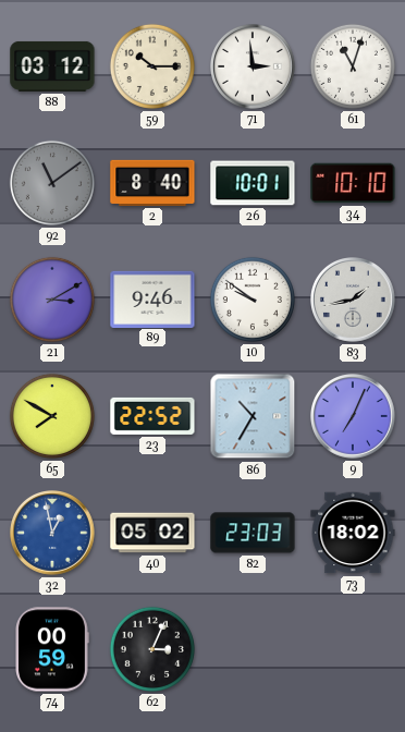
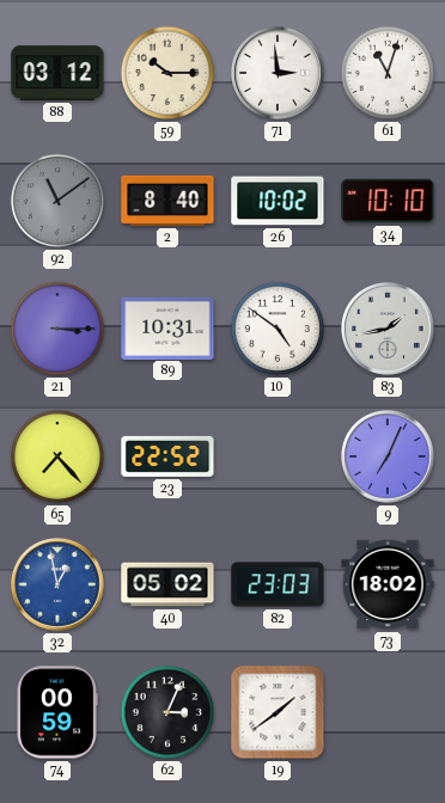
26: 10:01 -> 10:02 (278, 201)
21: 3:10 -> 3:15 (57, 329)
89: 9:46 -> 10:31 (167, 327)
10: 9:51 -> 4:51 (278, 329)
65: 7:50 -> 7:23 (57, 456)
86: 10:35 -> none (253, 416)
19: none -> 1:39 (278, 712)
